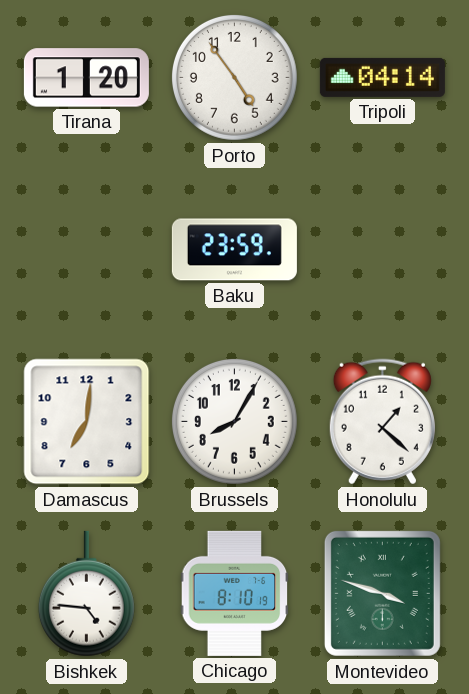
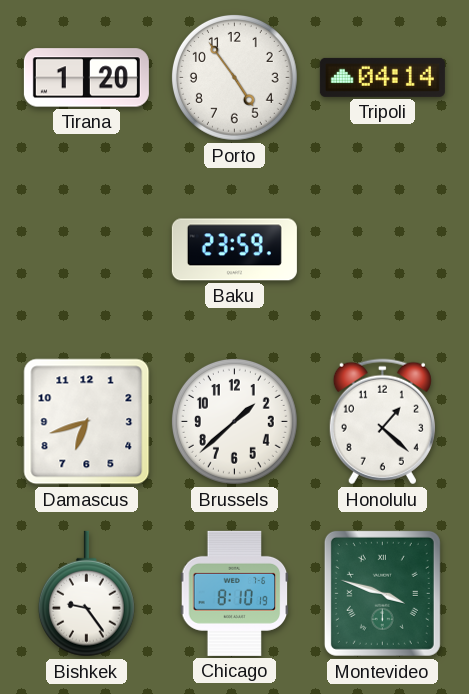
Damascus: 7:01 -> 6:42 (87, 422)
Brussels: 8:05 -> 1:38 (234, 421)
Bishkek: 4:46 -> 9:24 (86, 594)
